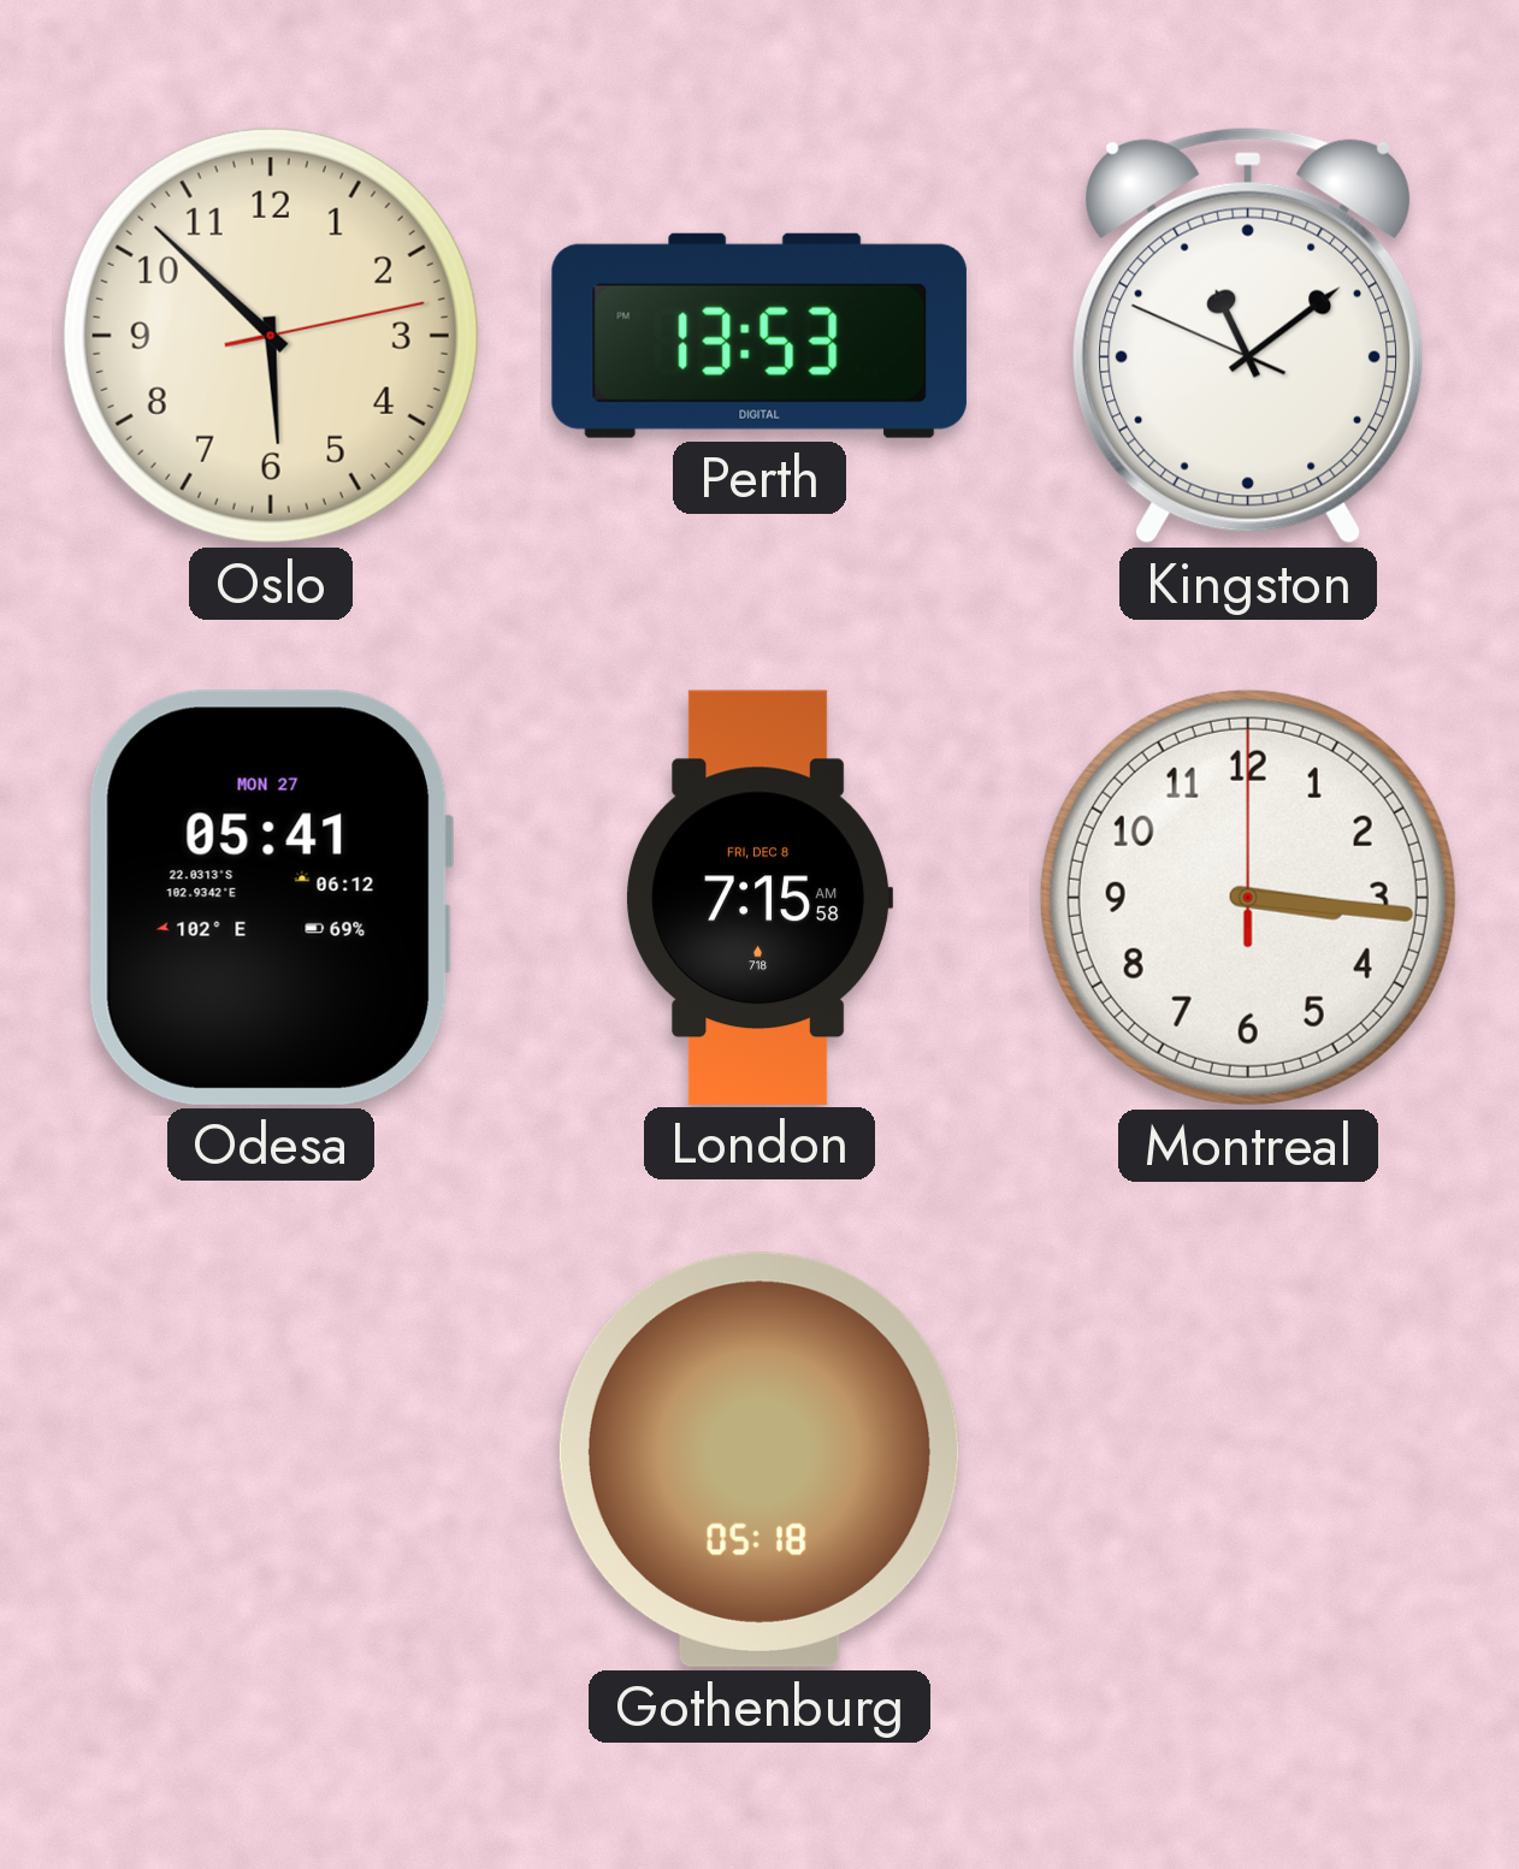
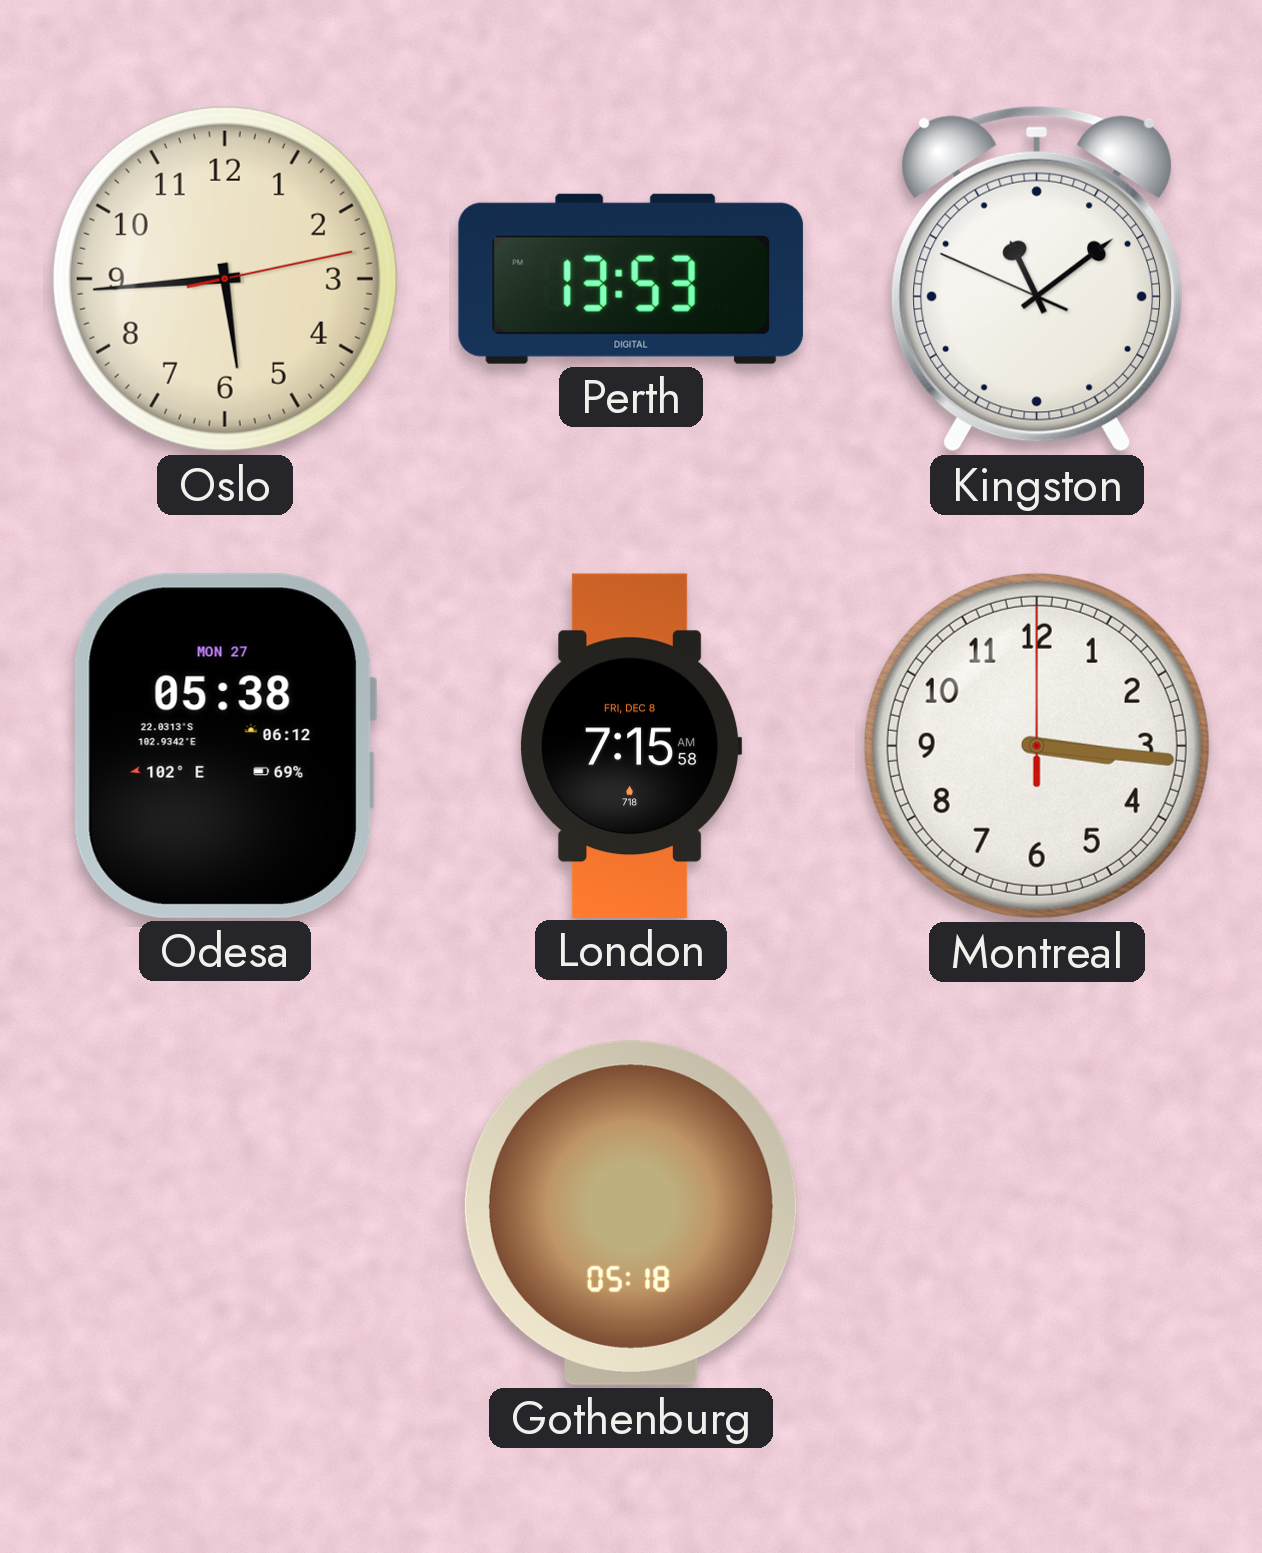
Oslo: 5:52 -> 5:44 (225, 279)
Odesa: 05:41 -> 05:38 (224, 746)
